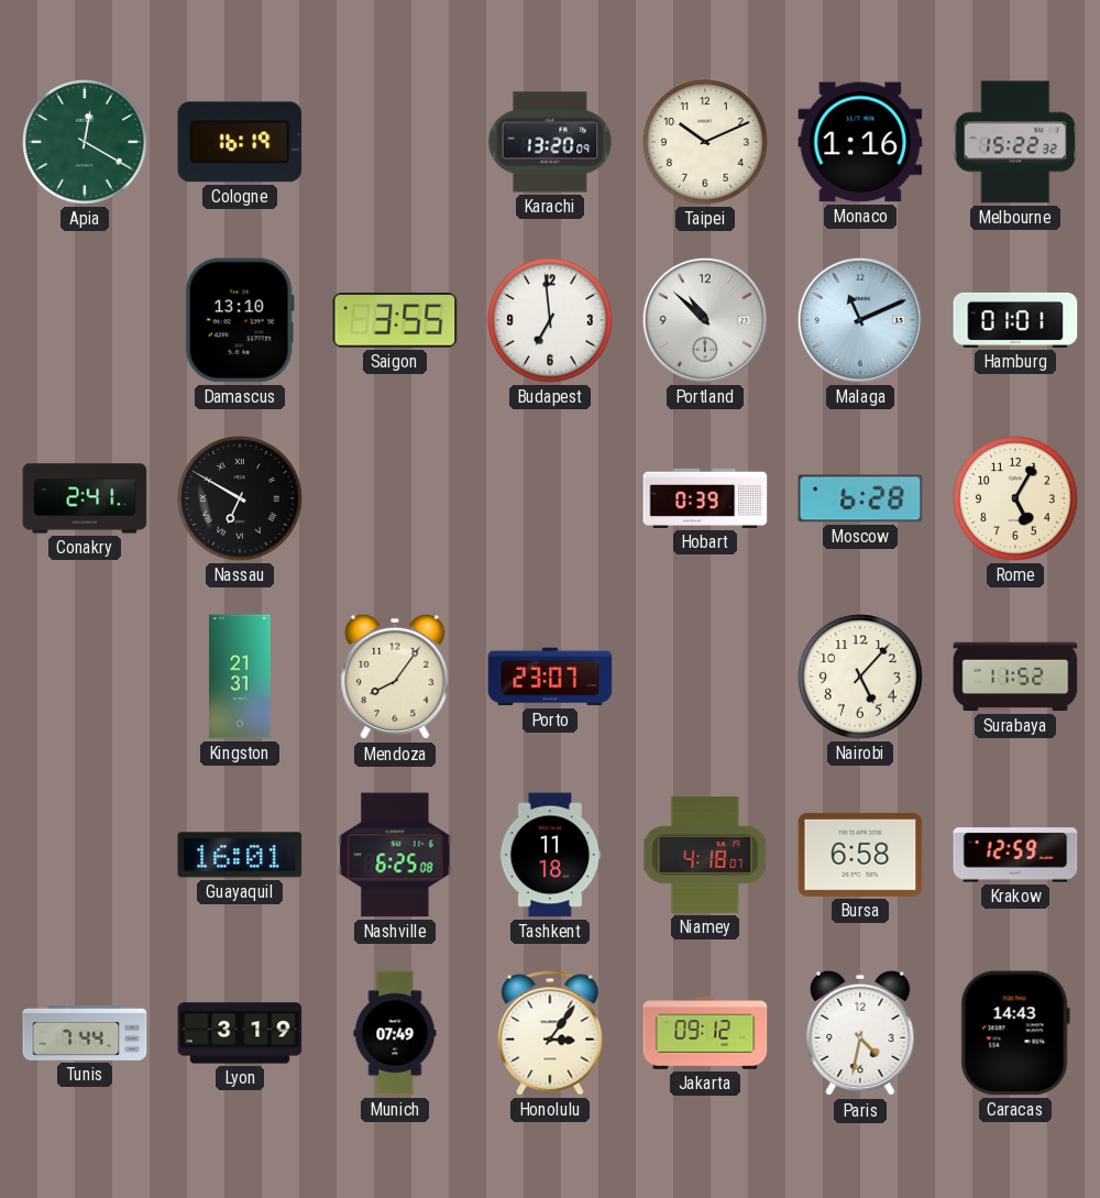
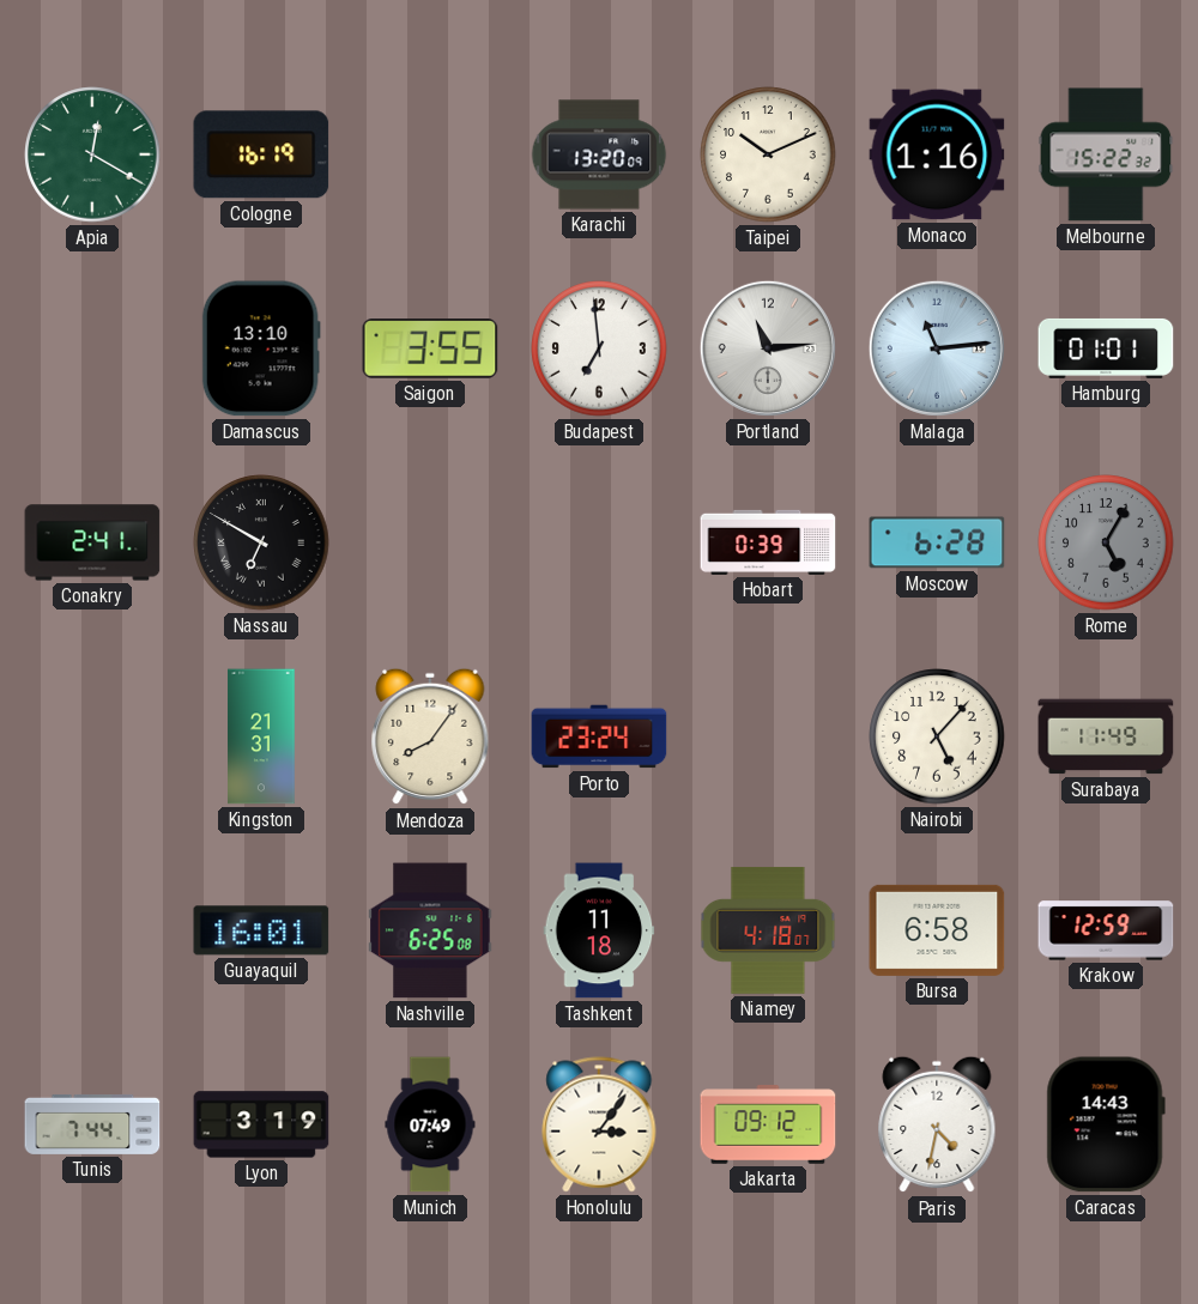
Portland: 10:52 -> 11:14 (768, 348)
Malaga: 11:11 -> 11:14 (937, 348)
Rome dial: cream -> grey (1106, 542)
Porto: 23:07 -> 23:24 (599, 736)
Surabaya: 11:52 -> 11:49 (1106, 736)
